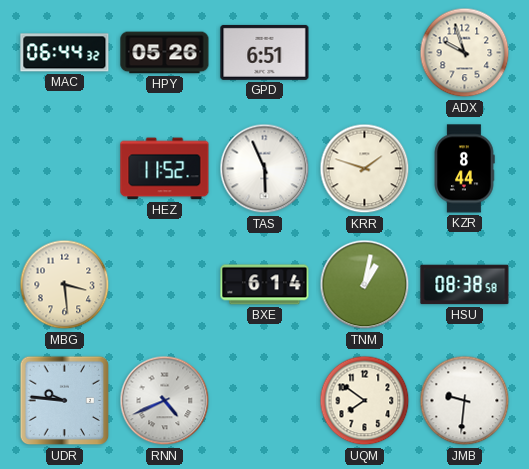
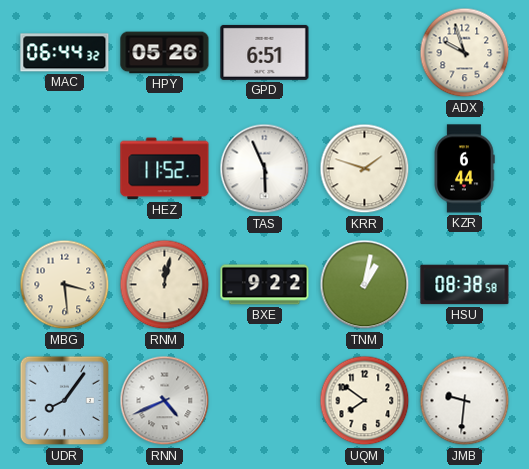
KZR: 8:44 -> 6:44 (464, 169)
RNM: none -> 12:02 (165, 285)
BXE: 6:14 -> 9:22 (265, 285)
UDR: 9:46 -> 8:06 (65, 401)
